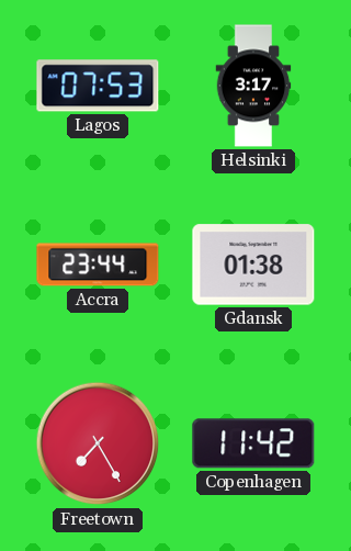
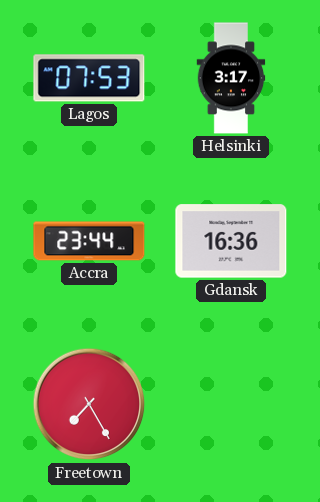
Gdansk: 01:38 -> 16:36 (231, 241)
Copenhagen: 11:42 -> none (253, 443)
